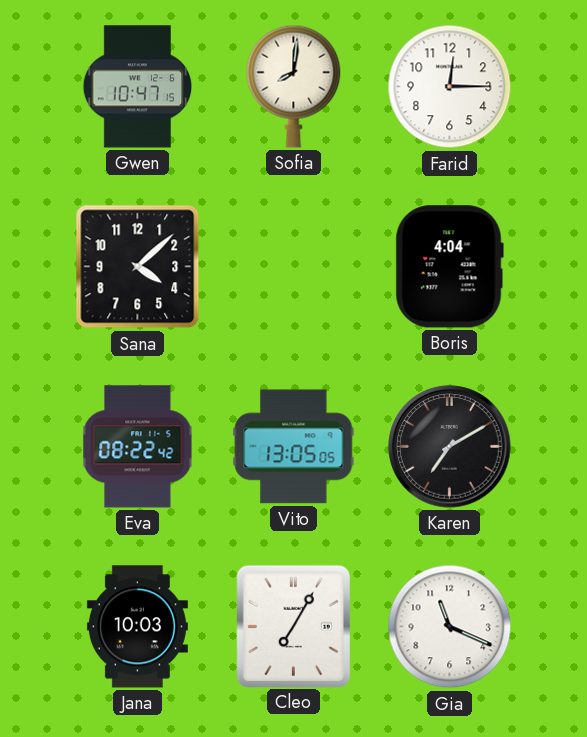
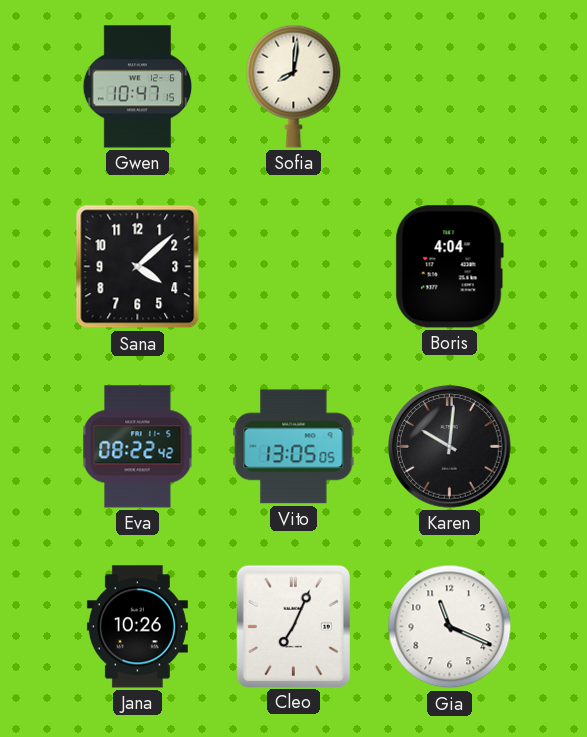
Farid: 12:15 -> none (450, 87)
Karen: 7:10 -> 10:01 (450, 447)
Jana: 10:03 -> 10:26 (137, 627)
Cleo: 7:05 -> 7:04 (293, 626)
